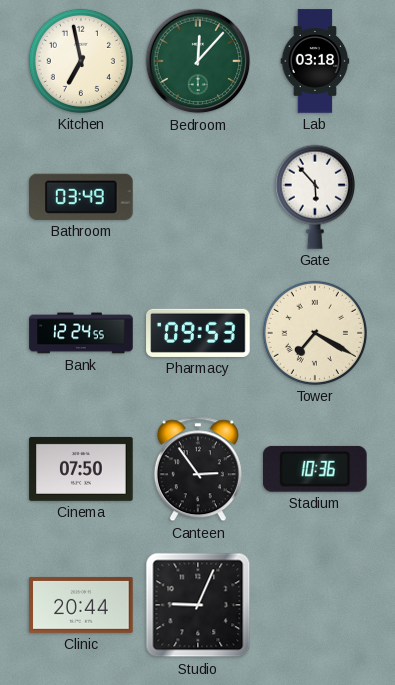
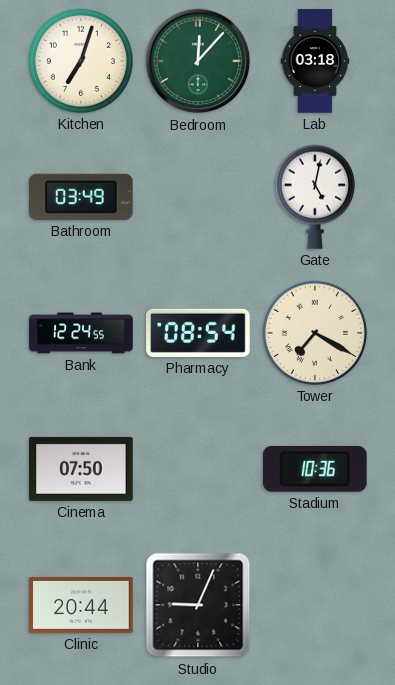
Kitchen: 6:58 -> 7:03 (81, 61)
Gate: 5:53 -> 5:02 (315, 197)
Pharmacy: 09:53 -> 08:54 (198, 333)
Canteen: 2:54 -> none (198, 469)
